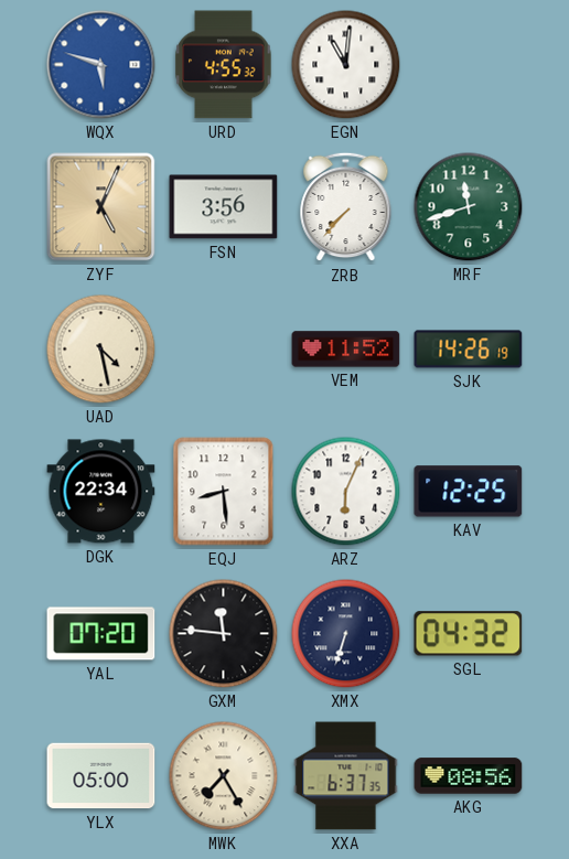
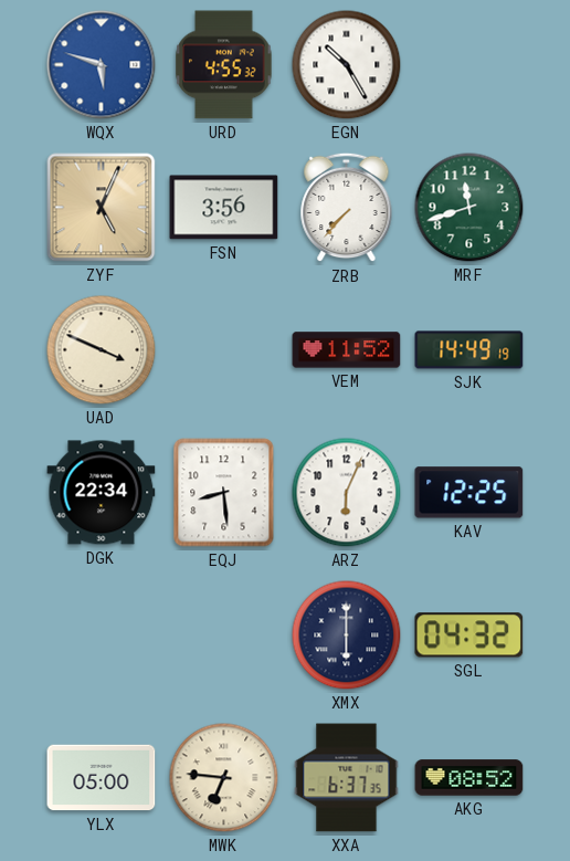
EGN: 11:01 -> 10:25 (347, 65)
UAD: 4:28 -> 3:49 (102, 350)
SJK: 14:26 -> 14:49 (469, 350)
YAL: 07:20 -> none (101, 634)
GXM: 11:46 -> none (224, 634)
XMX: 6:33 -> 6:00 (347, 636)
MWK: 7:25 -> 6:46 (224, 778)
AKG: 08:56 -> 08:52 (469, 778)
